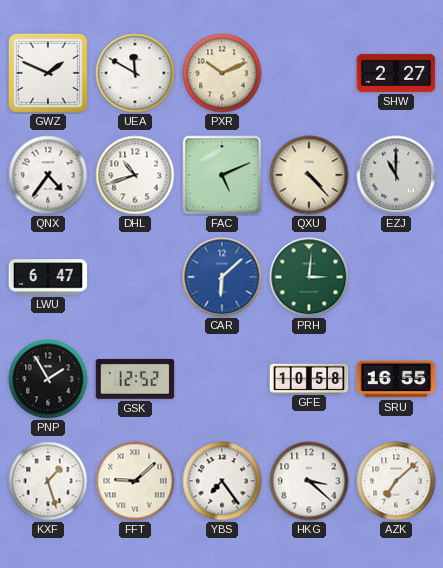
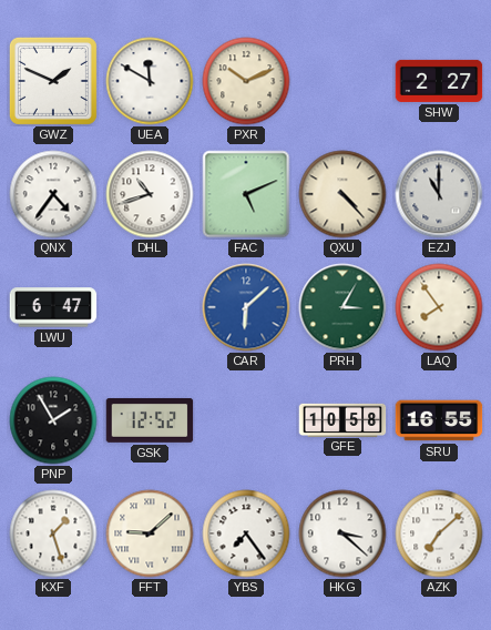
PRH: 3:01 -> 3:05 (342, 307)
LAQ: none -> 7:54 (439, 307)
